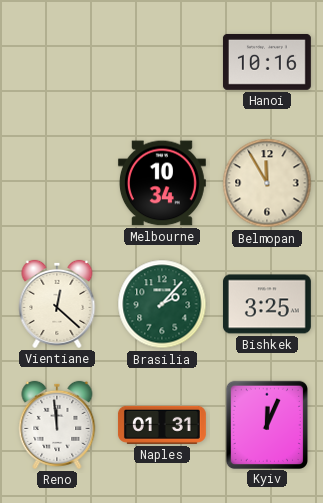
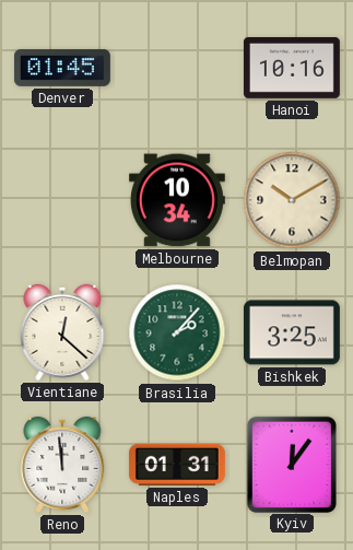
Denver: none -> 01:45 (62, 68)
Belmopan: 11:55 -> 10:10 (292, 200)
Kyiv: 12:04 -> 12:06 (291, 464)
